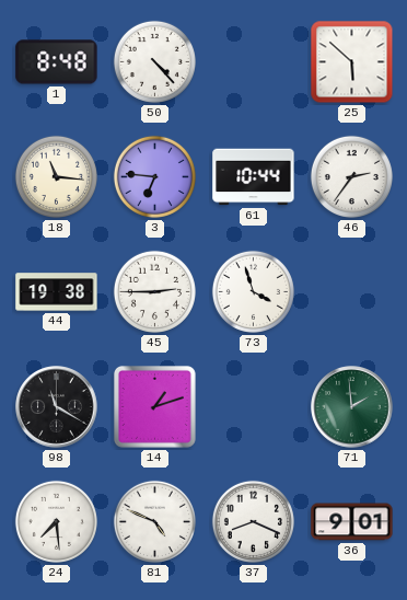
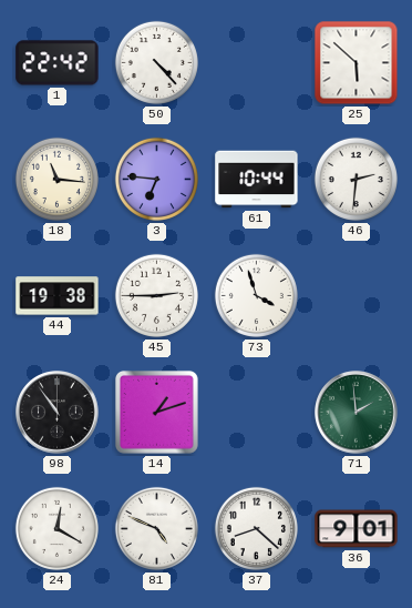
1: 8:48 -> 22:42 (58, 63)
46: 2:36 -> 2:31 (356, 179)
98: 11:20 -> 10:54 (58, 413)
24: 7:29 -> 12:20 (56, 528)
37: 8:19 -> 8:22 (256, 528)
